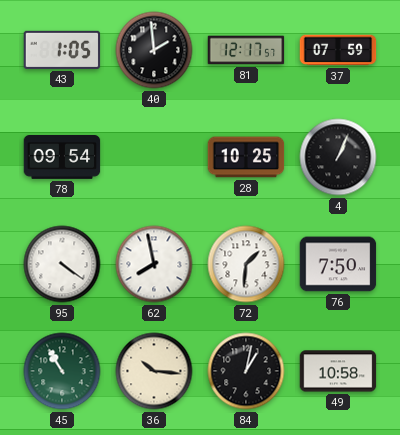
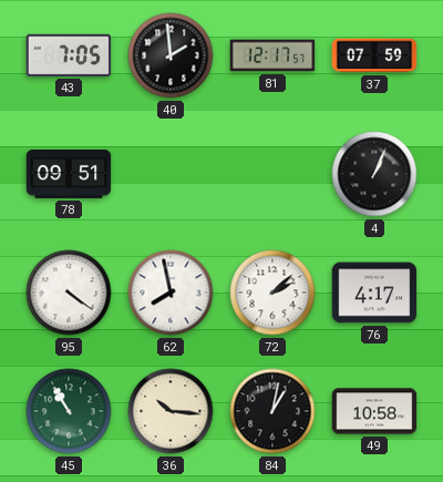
43: 1:05 -> 7:05 (69, 55)
78: 09:54 -> 09:51 (69, 175)
28: 10:25 -> none (246, 157)
72: 1:31 -> 2:08 (272, 293)
76: 7:50 -> 4:17 (374, 293)
